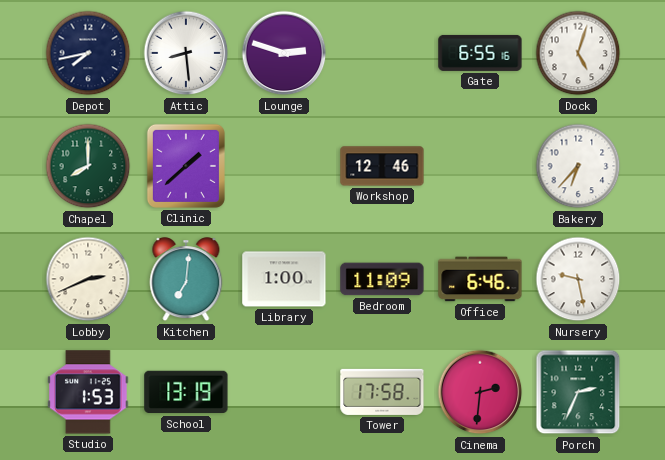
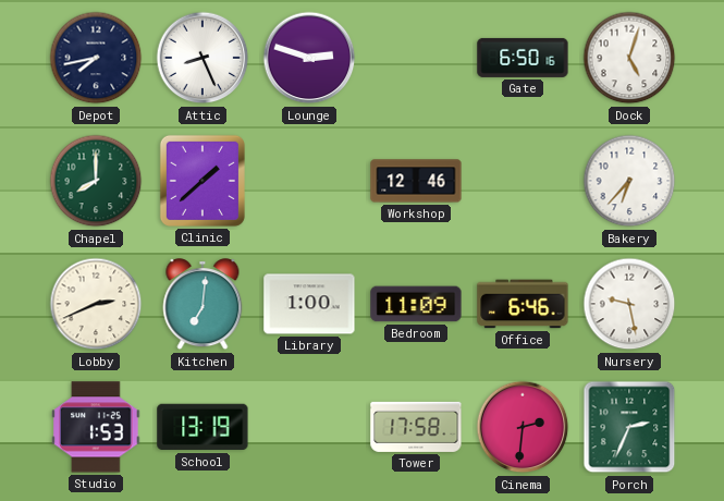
Attic: 8:29 -> 8:26 (203, 58)
Gate: 6:55 -> 6:50 (523, 58)
